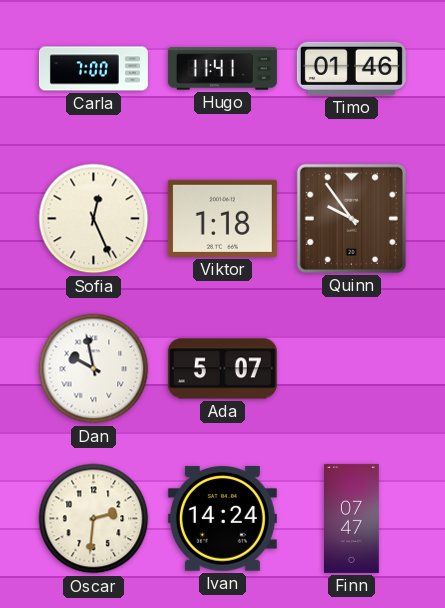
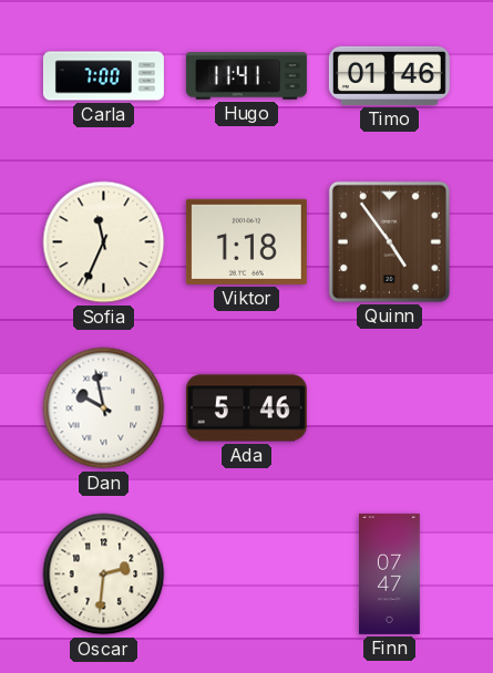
Sofia: 12:26 -> 11:34 (104, 242)
Quinn: 9:54 -> 4:54 (389, 241)
Ada: 5:07 -> 5:46 (246, 408)
Ivan: 14:24 -> none (222, 519)
